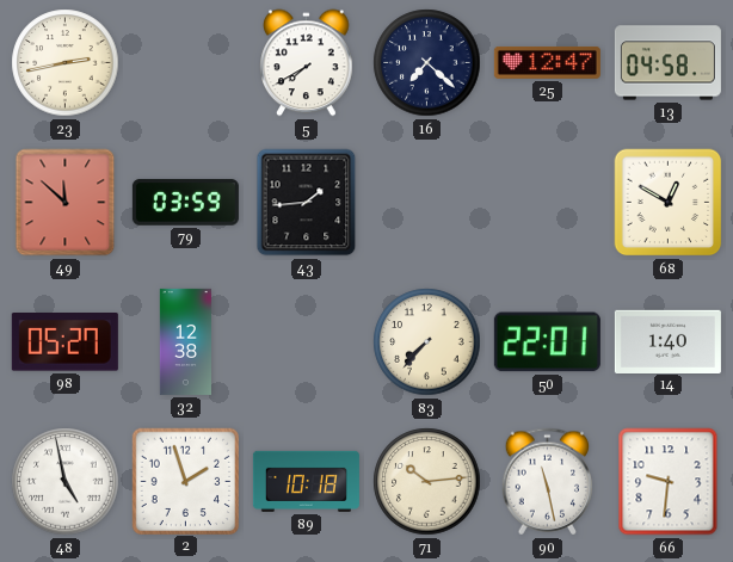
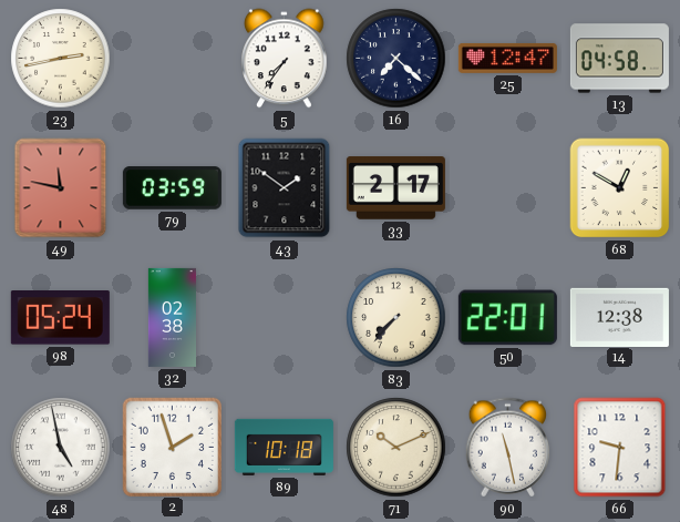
5: 7:40 -> 7:36 (285, 59)
49: 11:52 -> 11:47 (61, 188)
43: 1:44 -> 1:51 (285, 188)
33: none -> 2:17 (395, 188)
98: 05:27 -> 05:24 (60, 318)
32: 12:38 -> 02:38 (172, 317)
14: 1:40 -> 12:38 (619, 317)
71: 10:14 -> 10:11 (396, 448)
